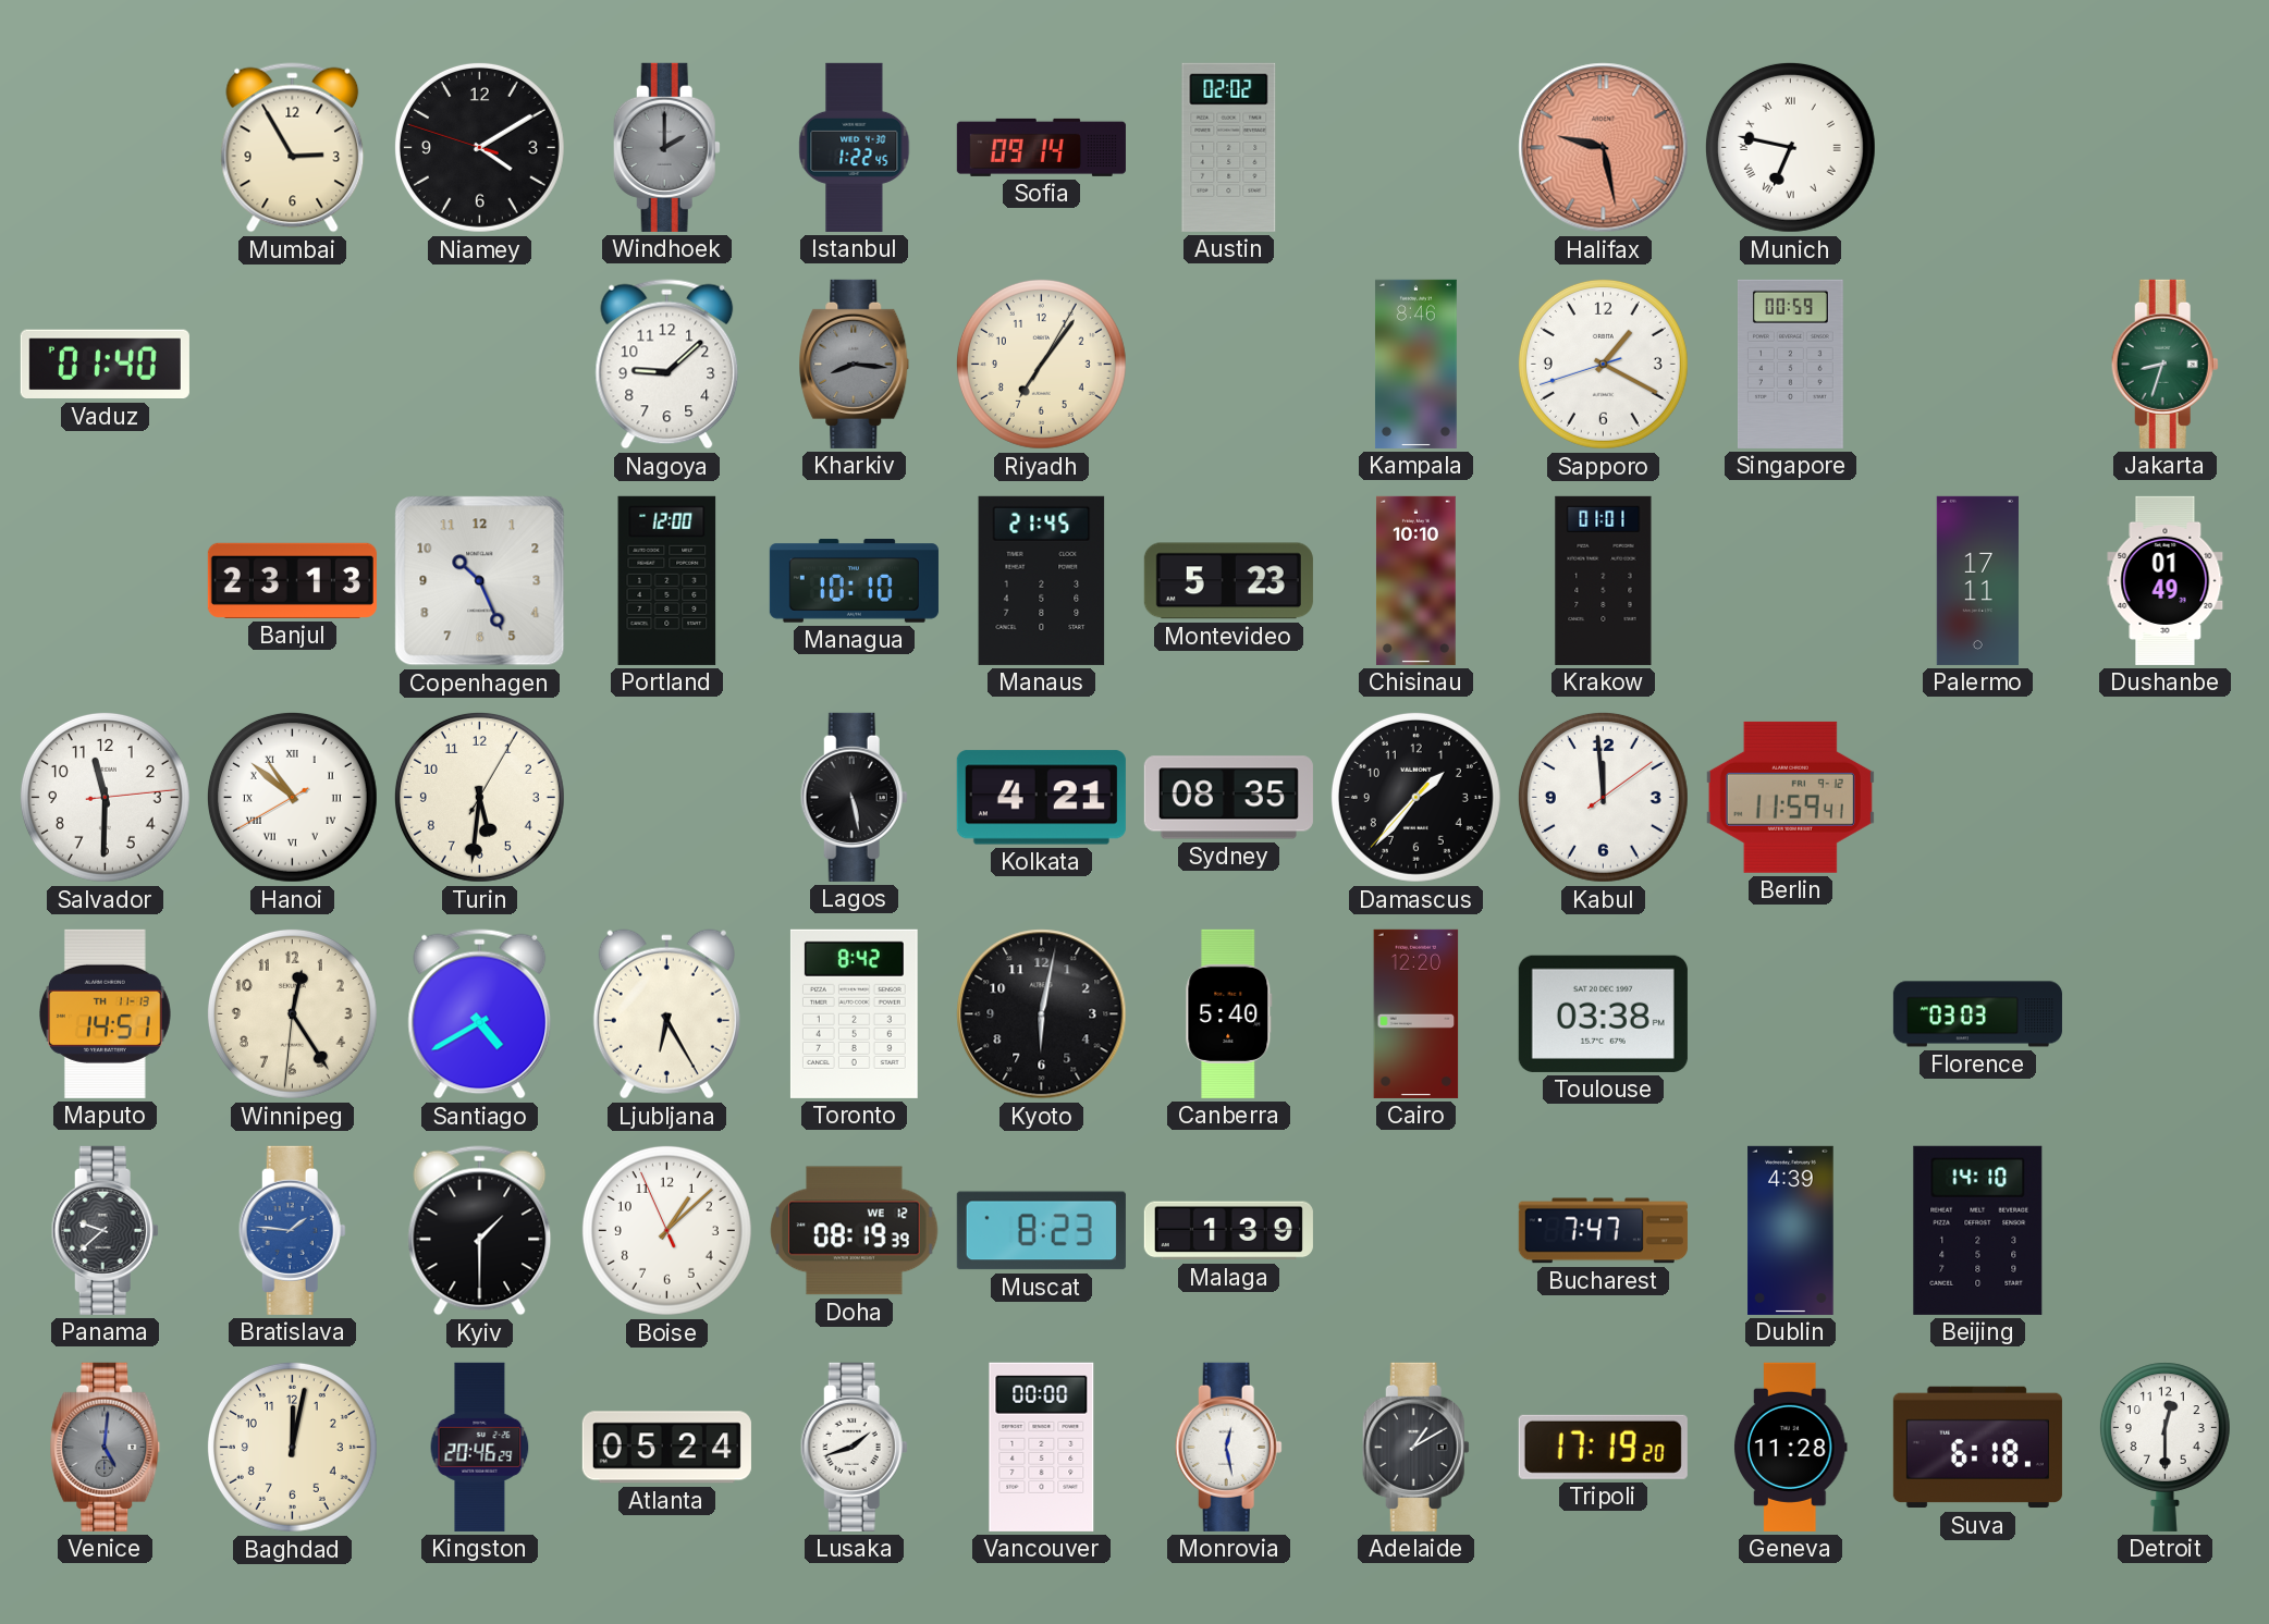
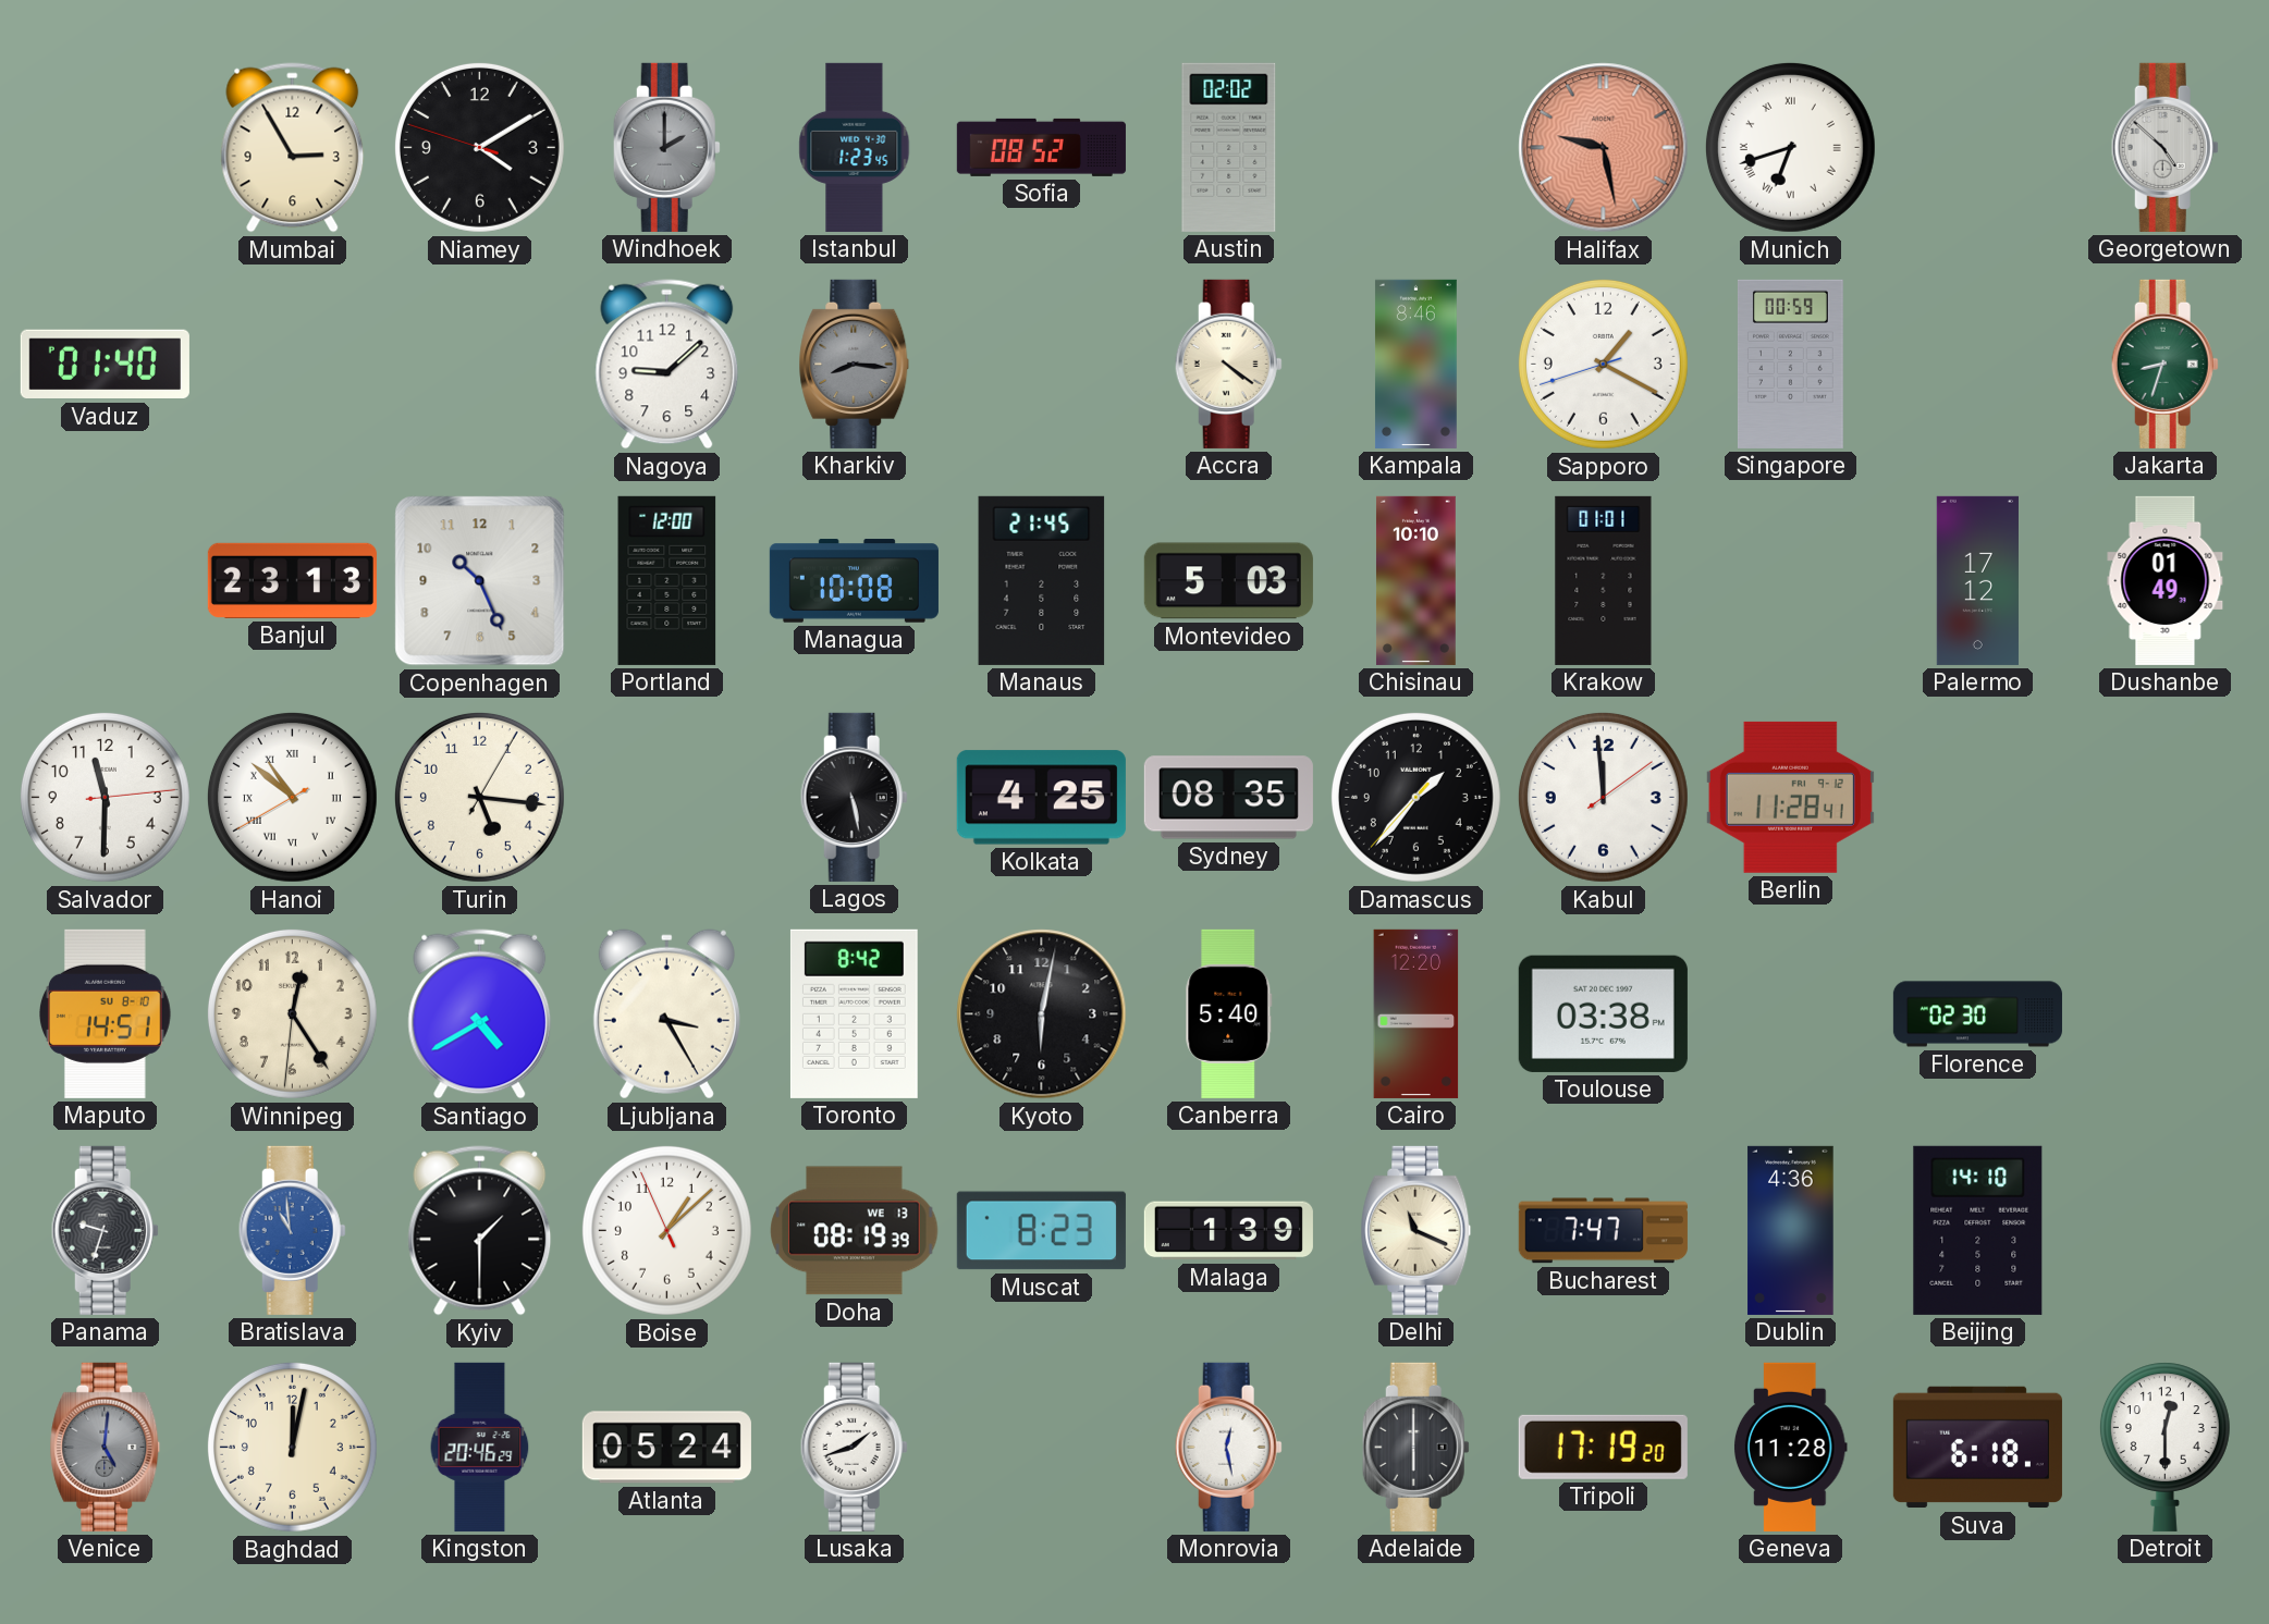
Istanbul: 1:22 -> 1:23 (855, 147)
Sofia: 09:14 -> 08:52 (1041, 147)
Munich: 6:47 -> 6:42 (1790, 147)
Georgetown: none -> 4:52 (2164, 147)
Riyadh: 7:06 -> none (1041, 364)
Accra: none -> 4:21 (1228, 364)
Managua: 10:10 -> 10:08 (854, 581)
Montevideo: 5:23 -> 5:03 (1228, 581)
Palermo: 17:11 -> 17:12 (1977, 580)
Turin: 5:31 -> 5:16 (479, 797)
Kolkata: 4:21 -> 4:25 (1041, 798)
Berlin: 11:59 -> 11:28 (1790, 797)
Maputo date: TH 11-13 -> SU 8-10 (106, 1013)
Ljubljana: 6:25 -> 3:25 (666, 1014)
Florence: 03:03 -> 02:30 (1977, 1014)
Panama: 9:38 -> 9:33 (105, 1230)
Bratislava: 1:46 -> 10:59 (292, 1230)
Doha date: WE 12 -> WE 13 (855, 1231)
Delhi: none -> 11:19 (1416, 1230)
Dublin: 4:39 -> 4:36 (1791, 1230)
Vancouver: 00:00 -> none (1042, 1447)
Adelaide: 1:10 -> 6:00 (1415, 1447)
